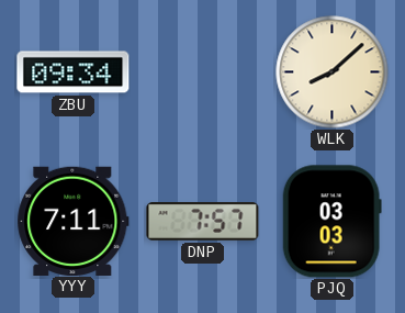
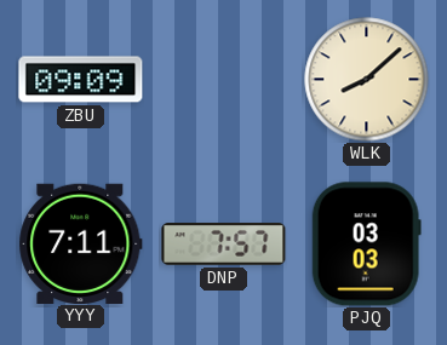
ZBU: 09:34 -> 09:09 (81, 80)
